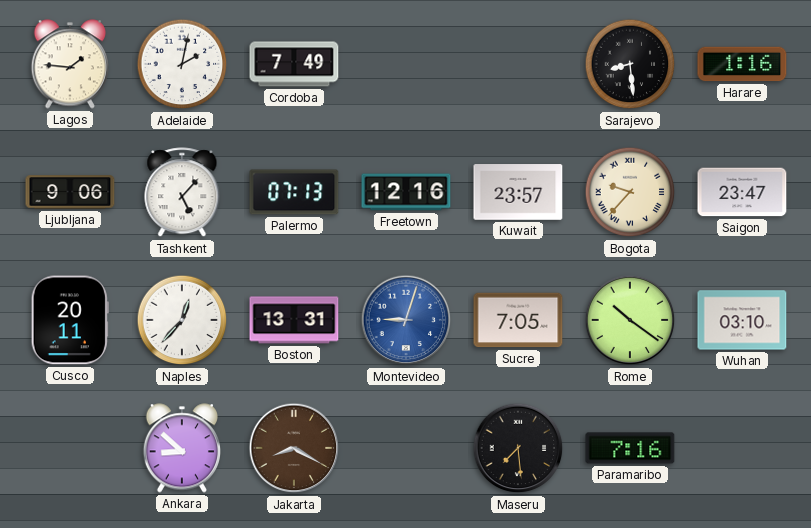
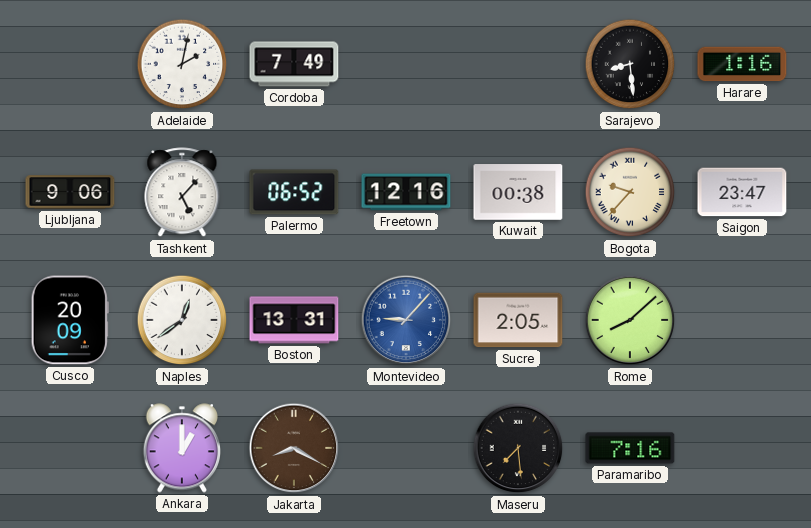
Lagos: 1:46 -> none (69, 64)
Palermo: 07:13 -> 06:52 (294, 192)
Kuwait: 23:57 -> 00:38 (518, 192)
Cusco: 20:11 -> 20:09 (70, 320)
Naples: 12:37 -> 12:39 (182, 320)
Montevideo: 9:03 -> 9:07 (406, 320)
Sucre: 7:05 -> 2:05 (518, 320)
Rome: 10:21 -> 8:08 (630, 320)
Wuhan: 03:10 -> none (742, 320)
Ankara: 8:52 -> 1:00 (181, 448)
